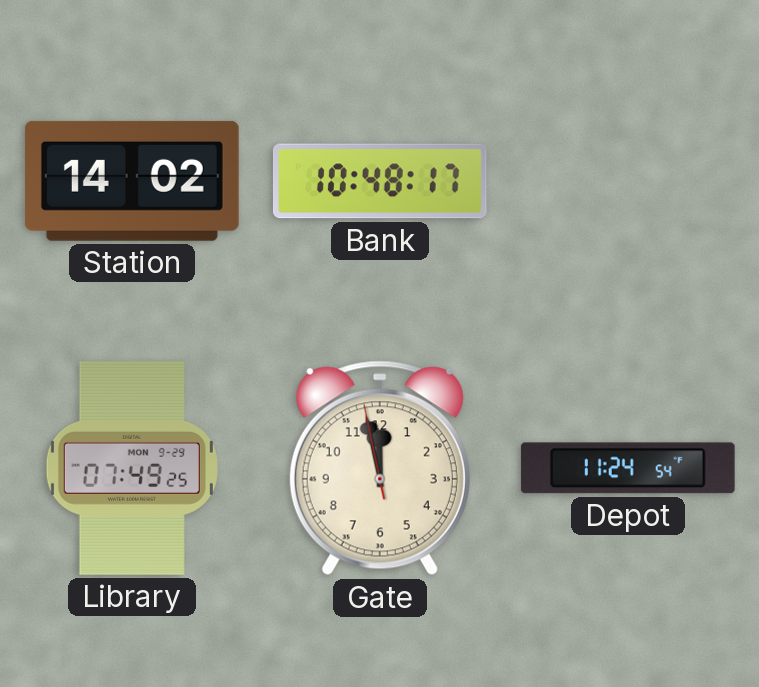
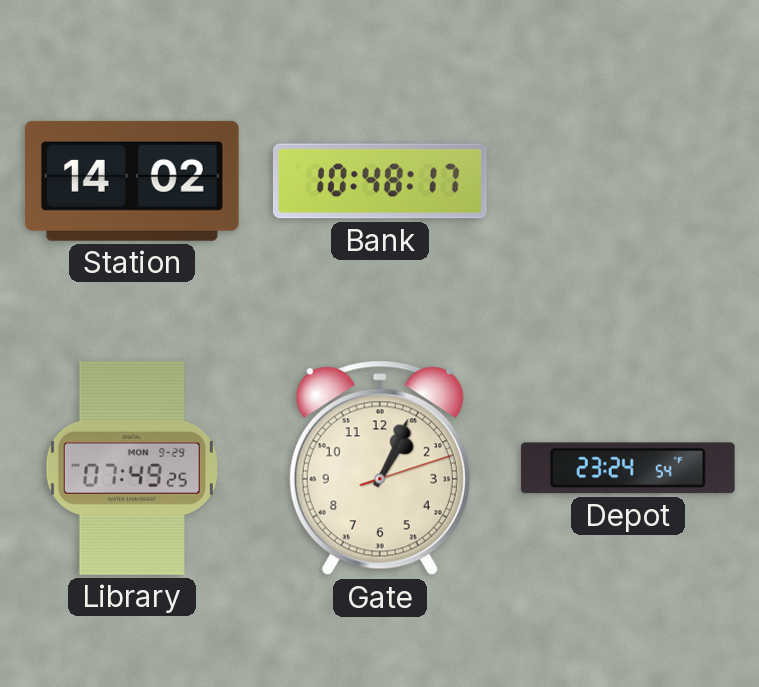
Gate: 11:57 -> 1:04 (380, 468)
Depot: 11:24 -> 23:24 (628, 468)
